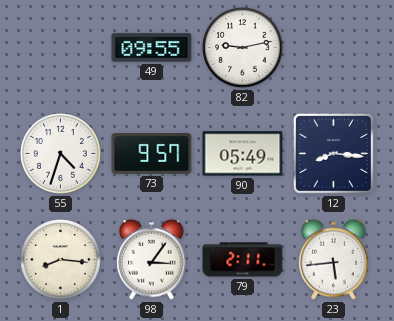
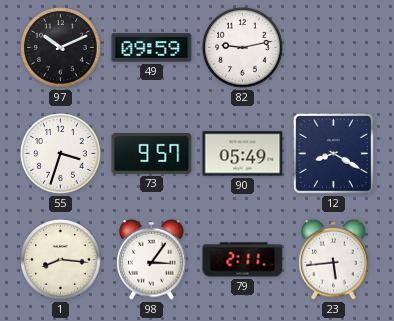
97: none -> 10:11 (61, 48)
49: 09:55 -> 09:59 (152, 48)
55: 4:33 -> 3:33 (61, 154)
12: 8:16 -> 8:20 (333, 153)
